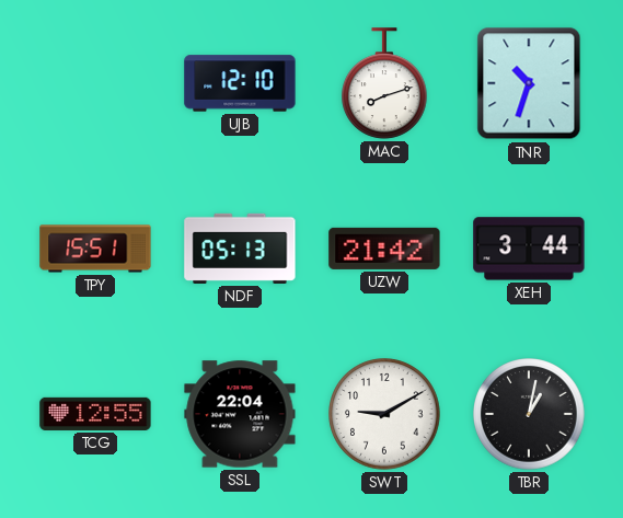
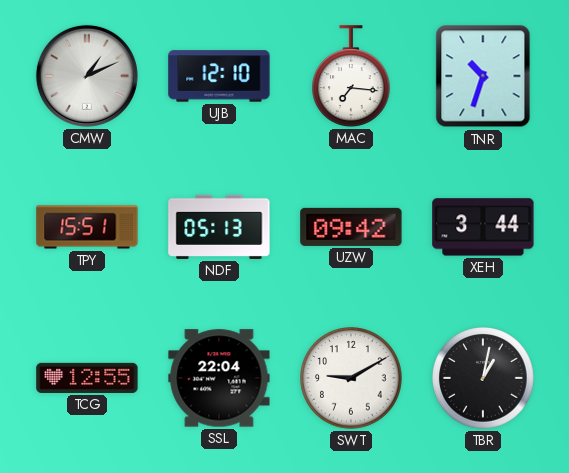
CMW: none -> 1:11 (87, 76)
MAC: 8:12 -> 7:16 (351, 76)
UZW: 21:42 -> 09:42 (351, 227)
